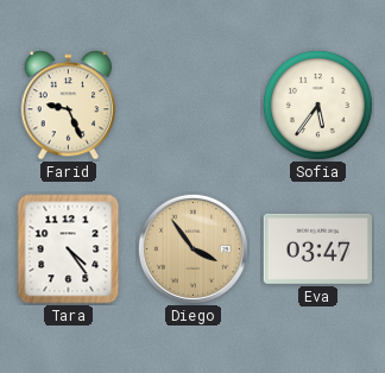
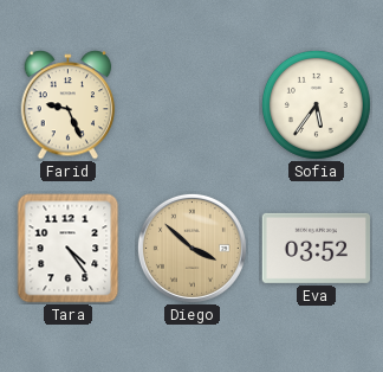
Diego: 3:54 -> 3:52 (191, 248)
Eva: 03:47 -> 03:52 (316, 248)
